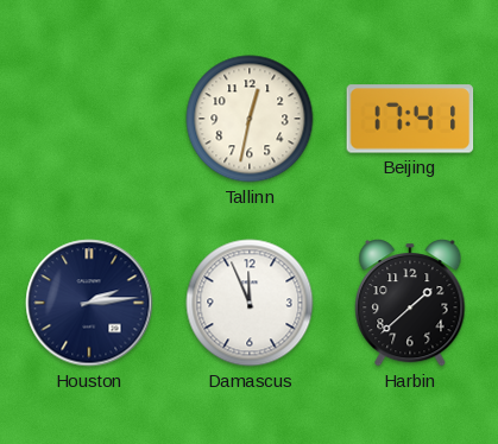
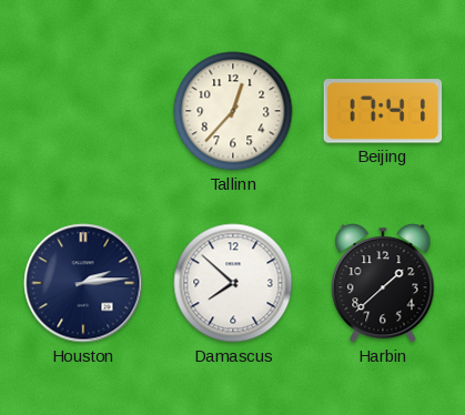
Tallinn: 12:32 -> 12:37 (233, 111)
Damascus: 11:56 -> 7:52 (233, 283)
